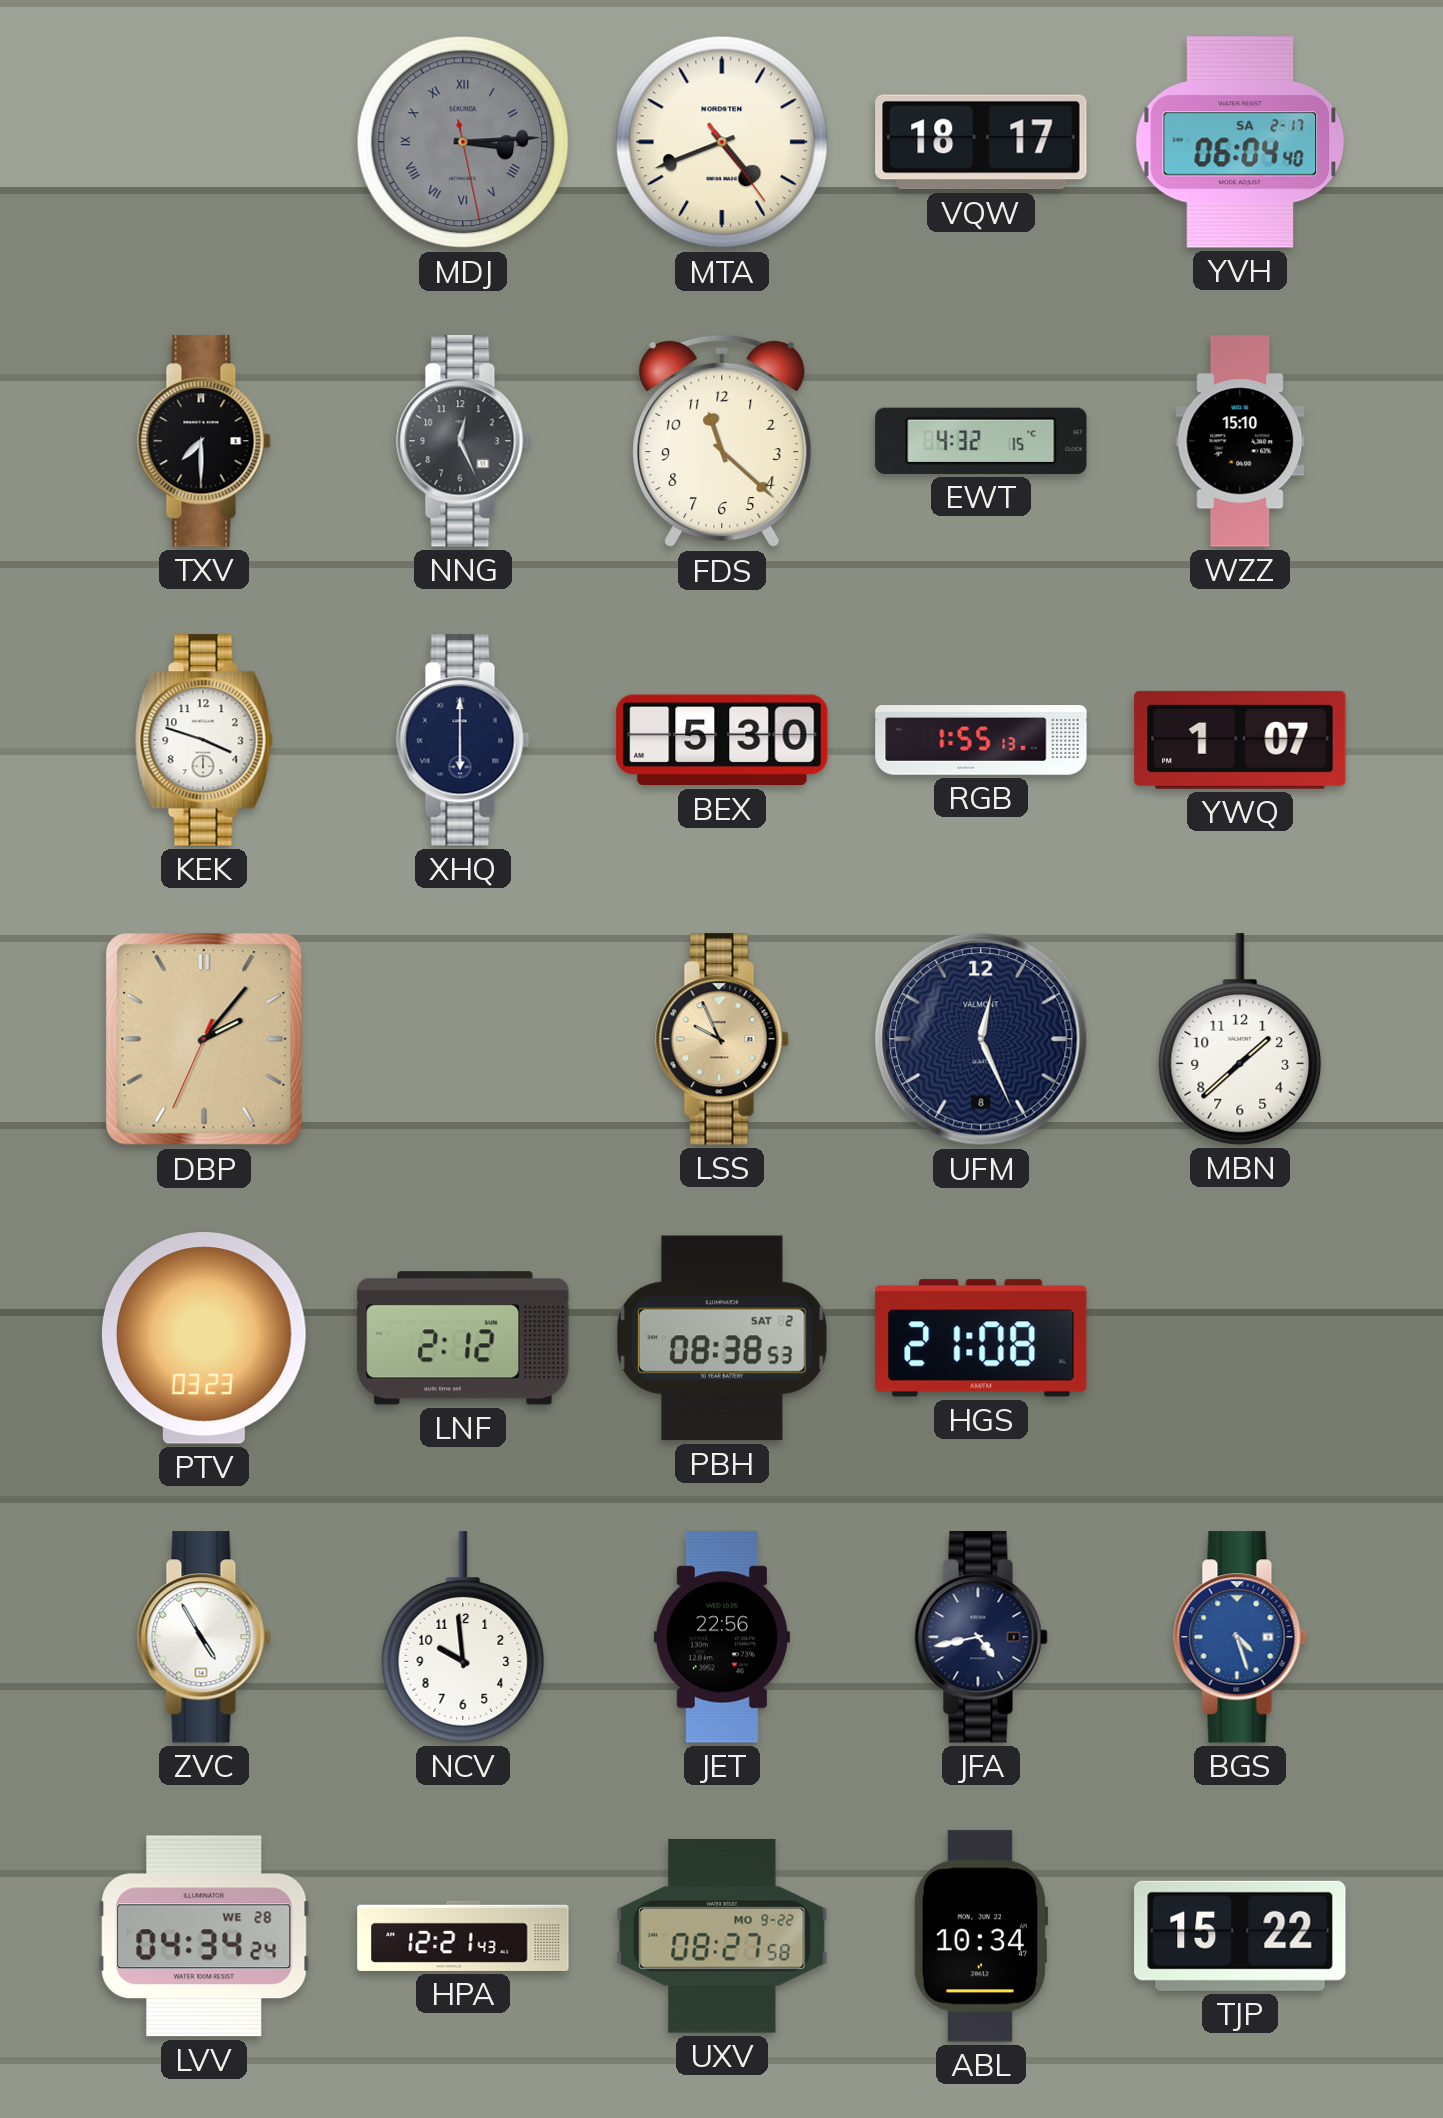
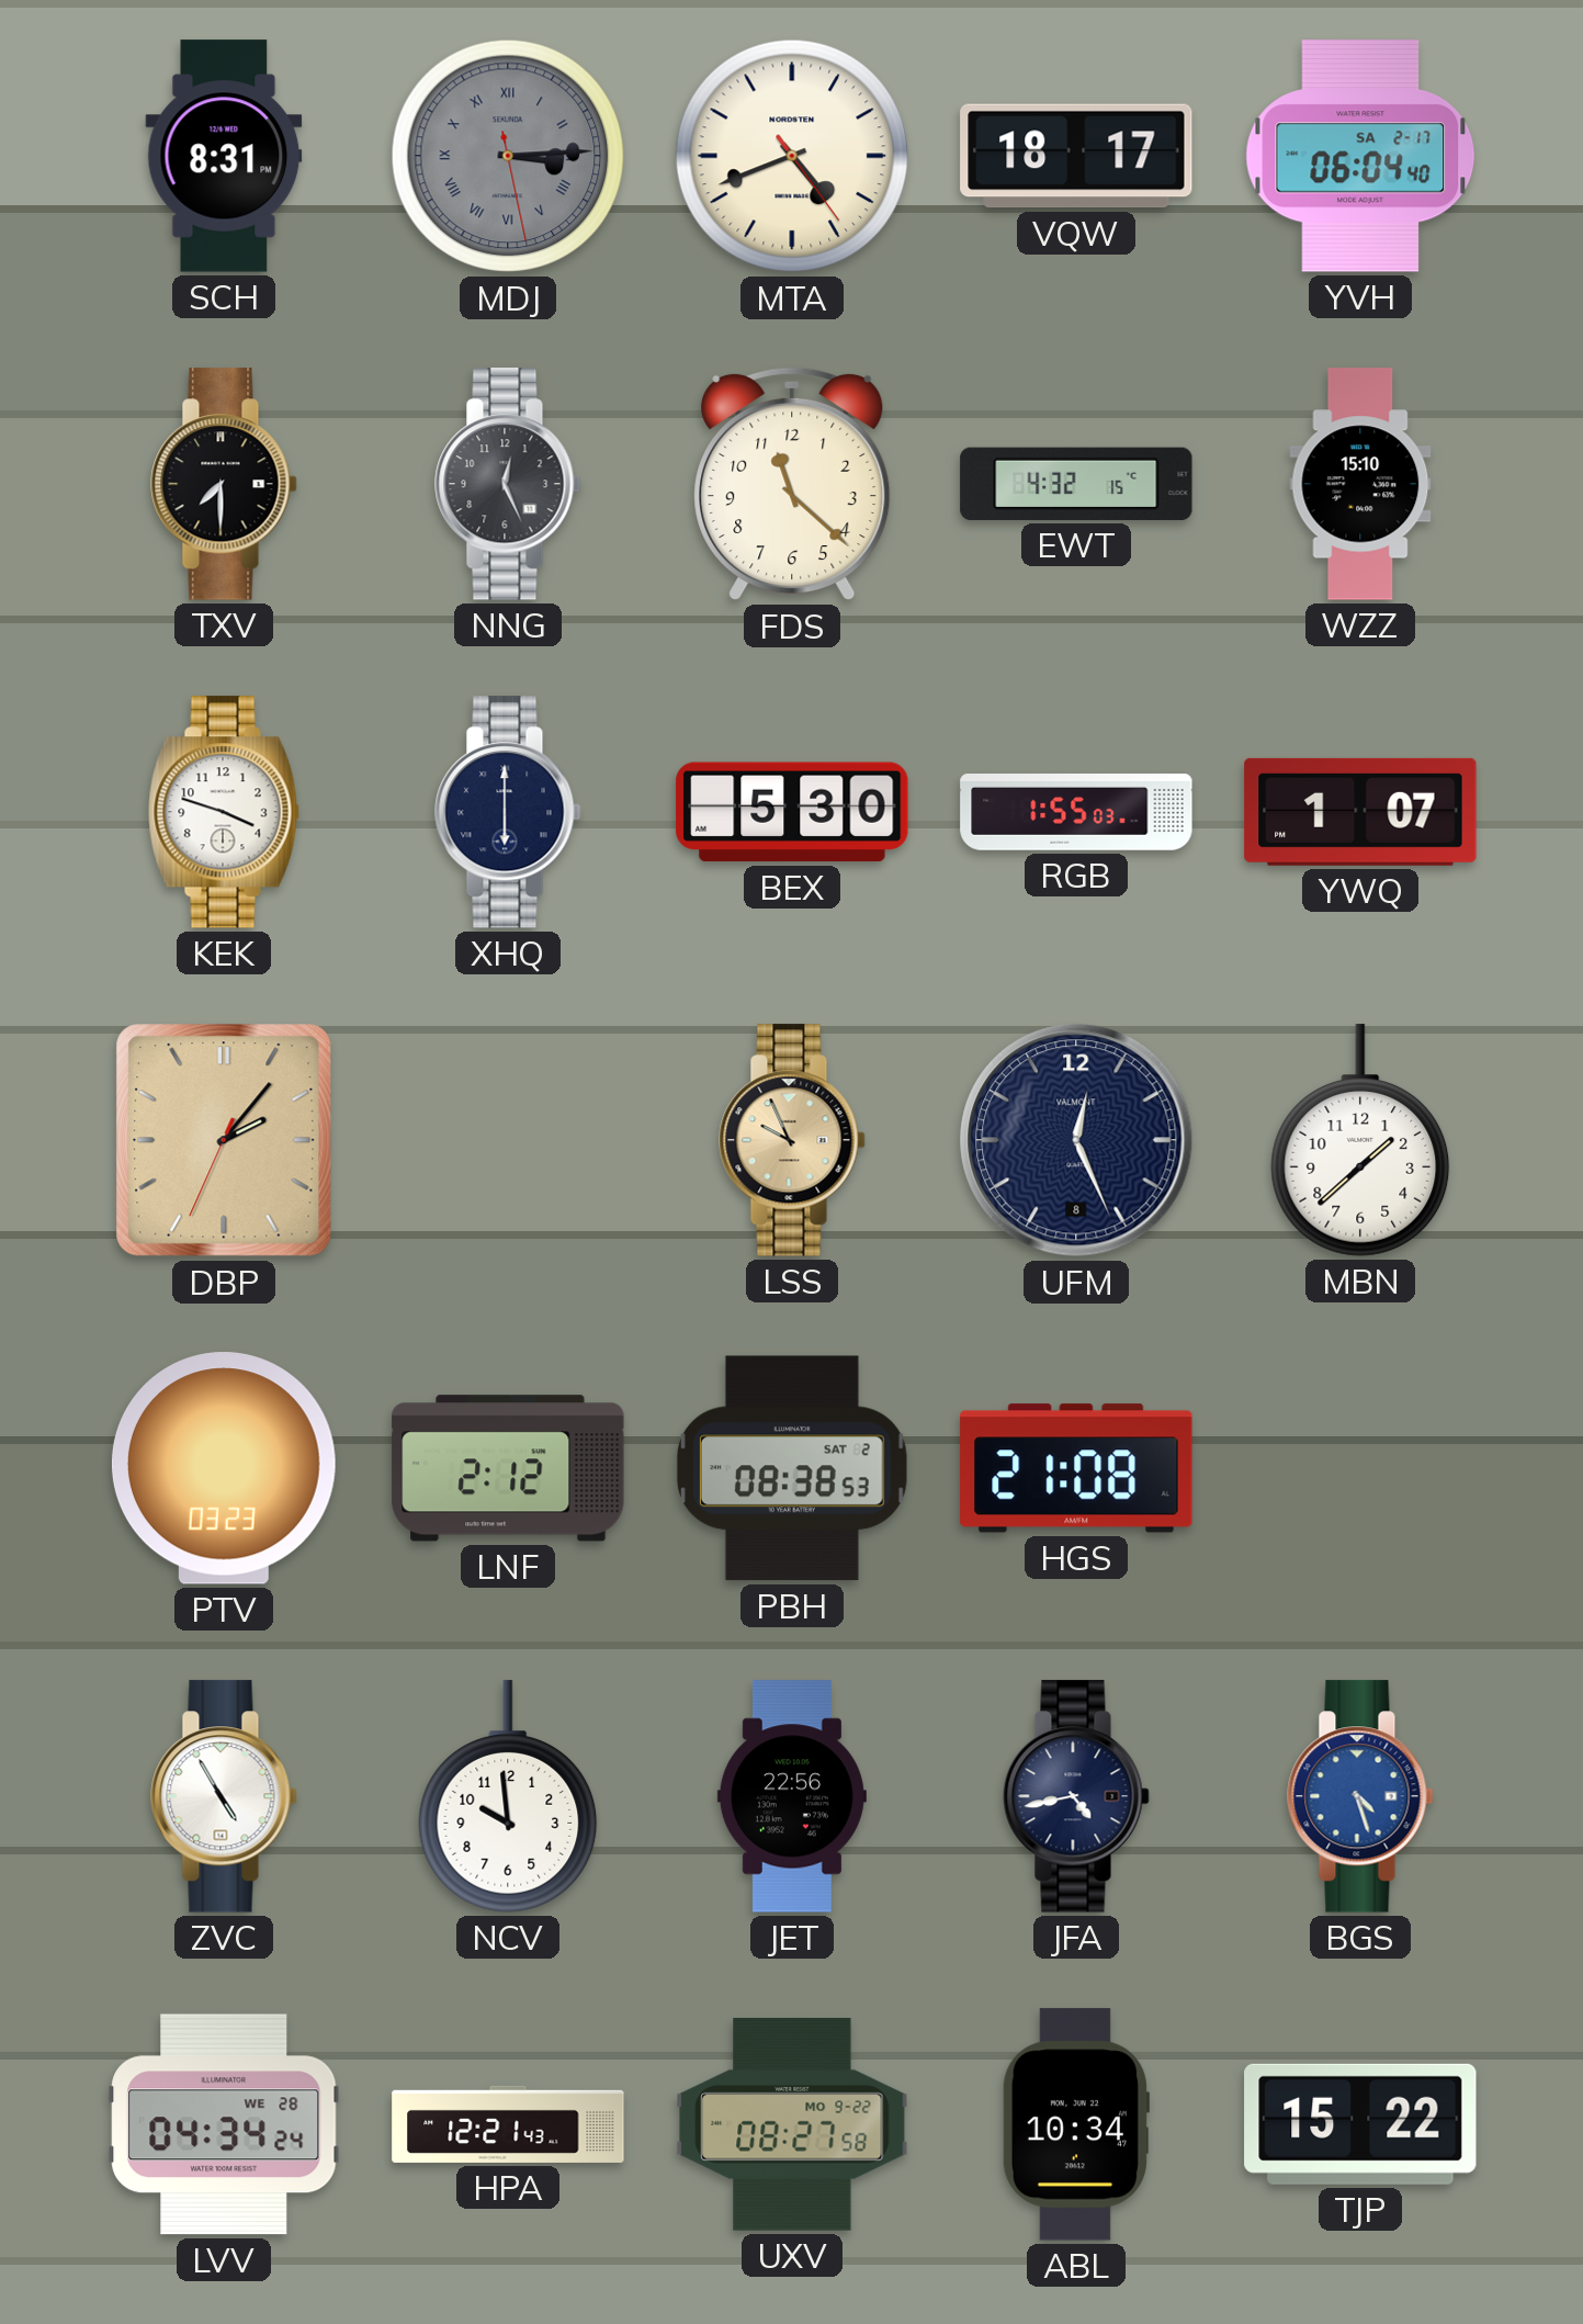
SCH: none -> 8:31 (224, 156)
RGB: 1:55:13 -> 1:55:03 (1076, 813)
